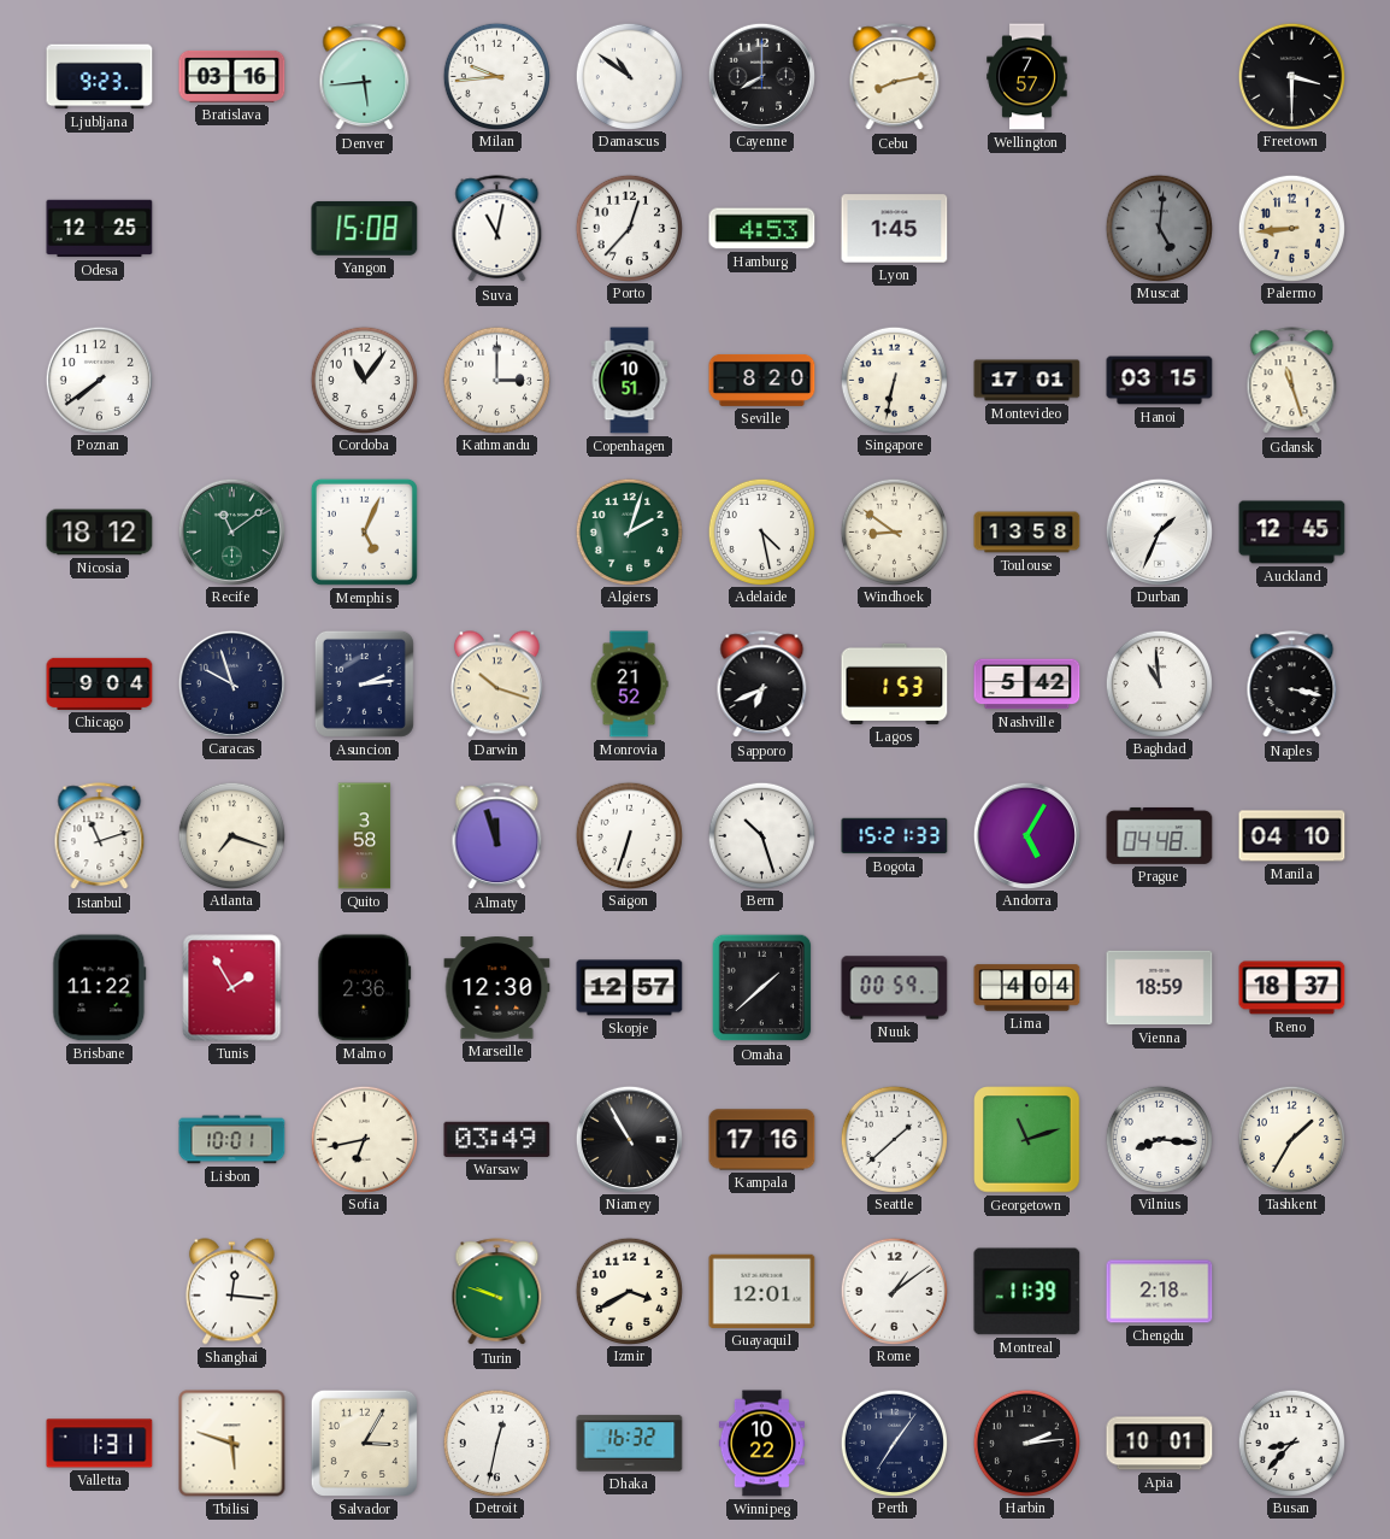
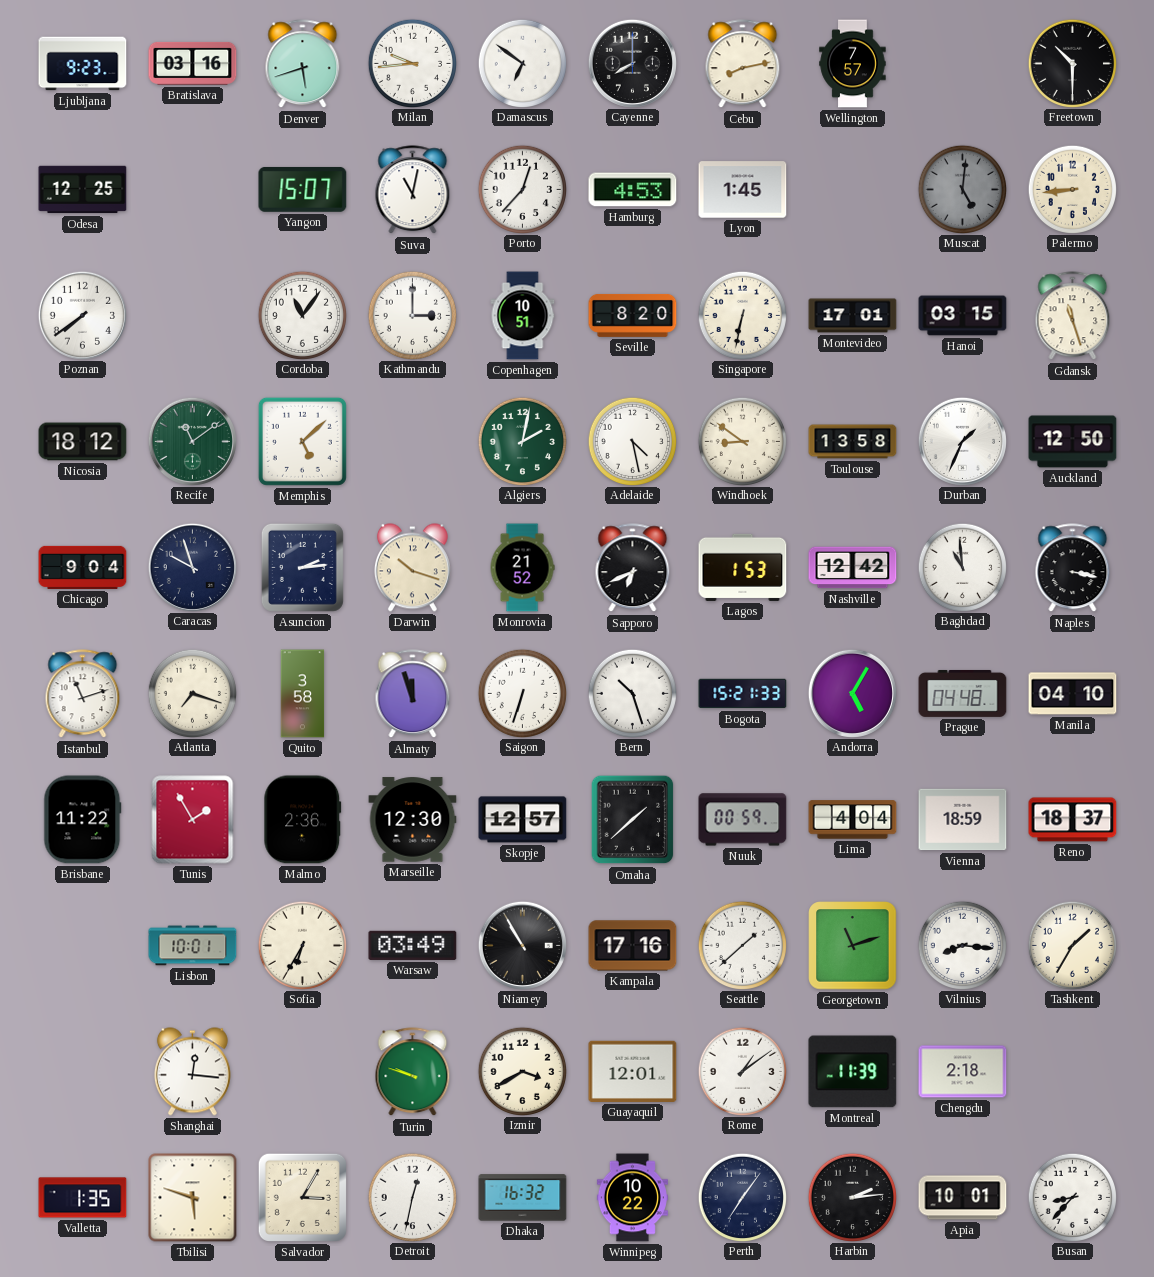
Denver: 5:44 -> 5:42 (303, 64)
Damascus: 10:51 -> 6:51 (522, 63)
Freetown: 3:30 -> 10:30 (1072, 63)
Yangon: 15:08 -> 15:07 (303, 189)
Memphis: 5:04 -> 5:08 (302, 441)
Algiers: 2:03 -> 2:02 (522, 441)
Auckland: 12:45 -> 12:50 (1073, 442)
Nashville: 5:42 -> 12:42 (853, 568)
Sofia: 6:43 -> 6:35 (302, 945)
Valletta: 1:31 -> 1:35 (83, 1198)
